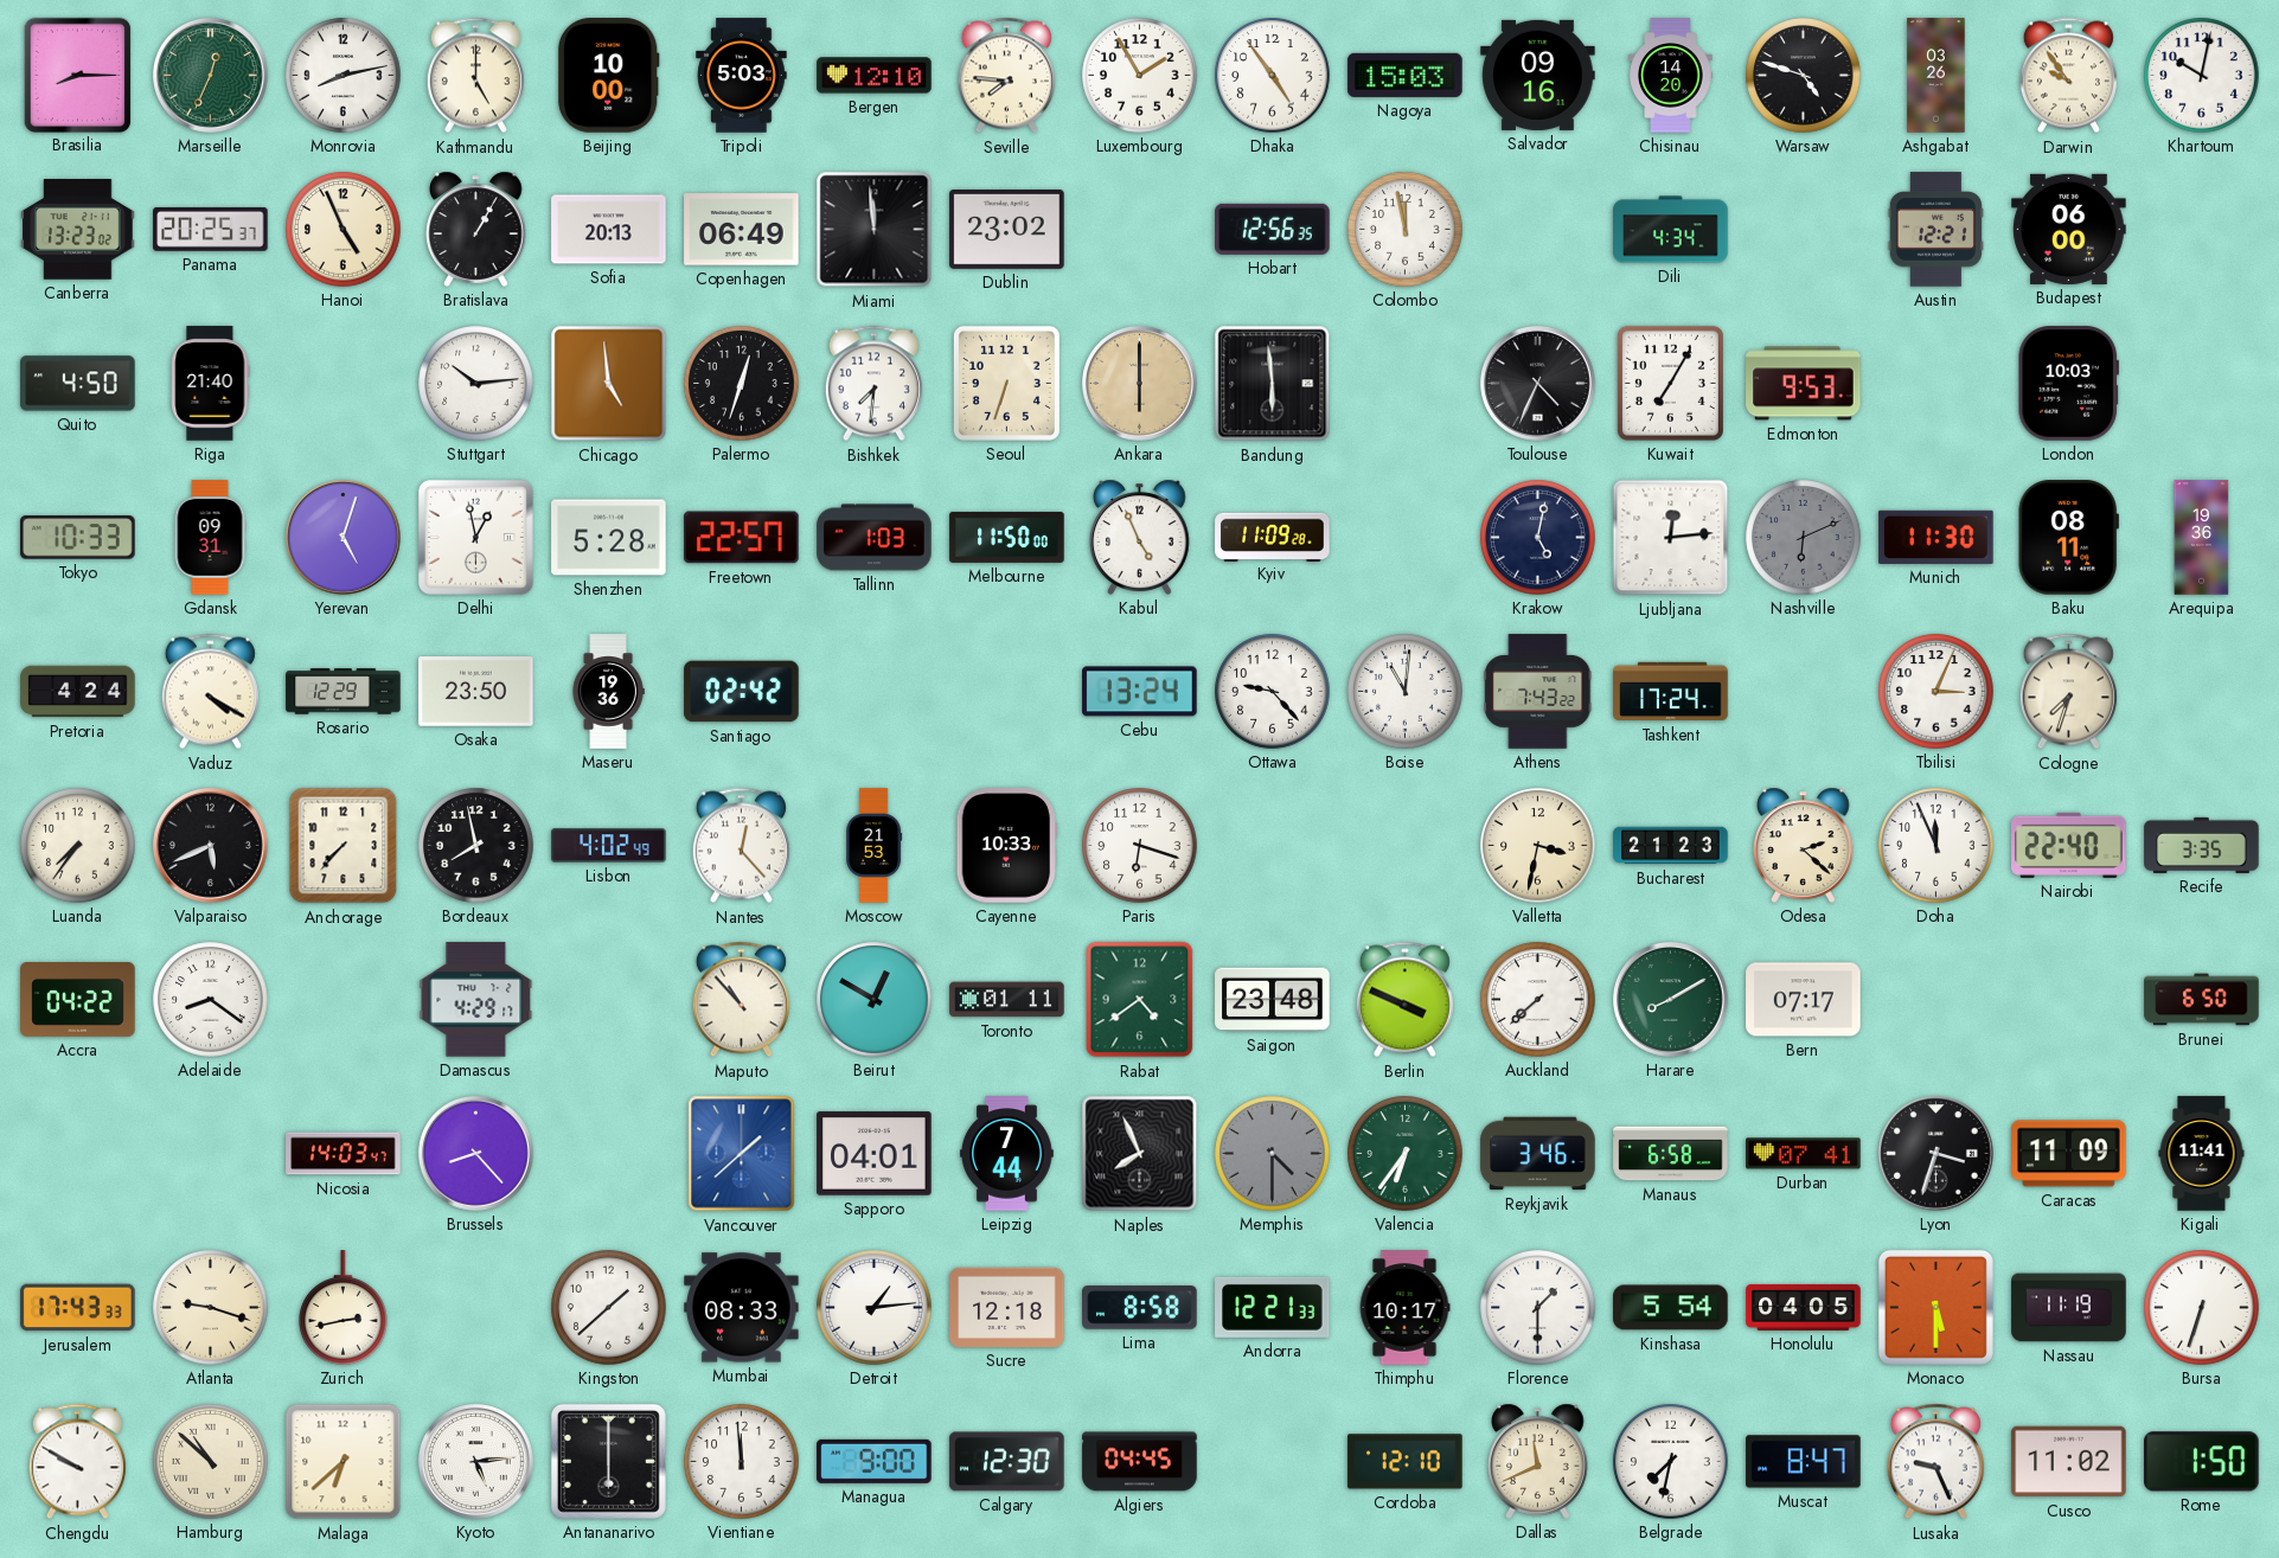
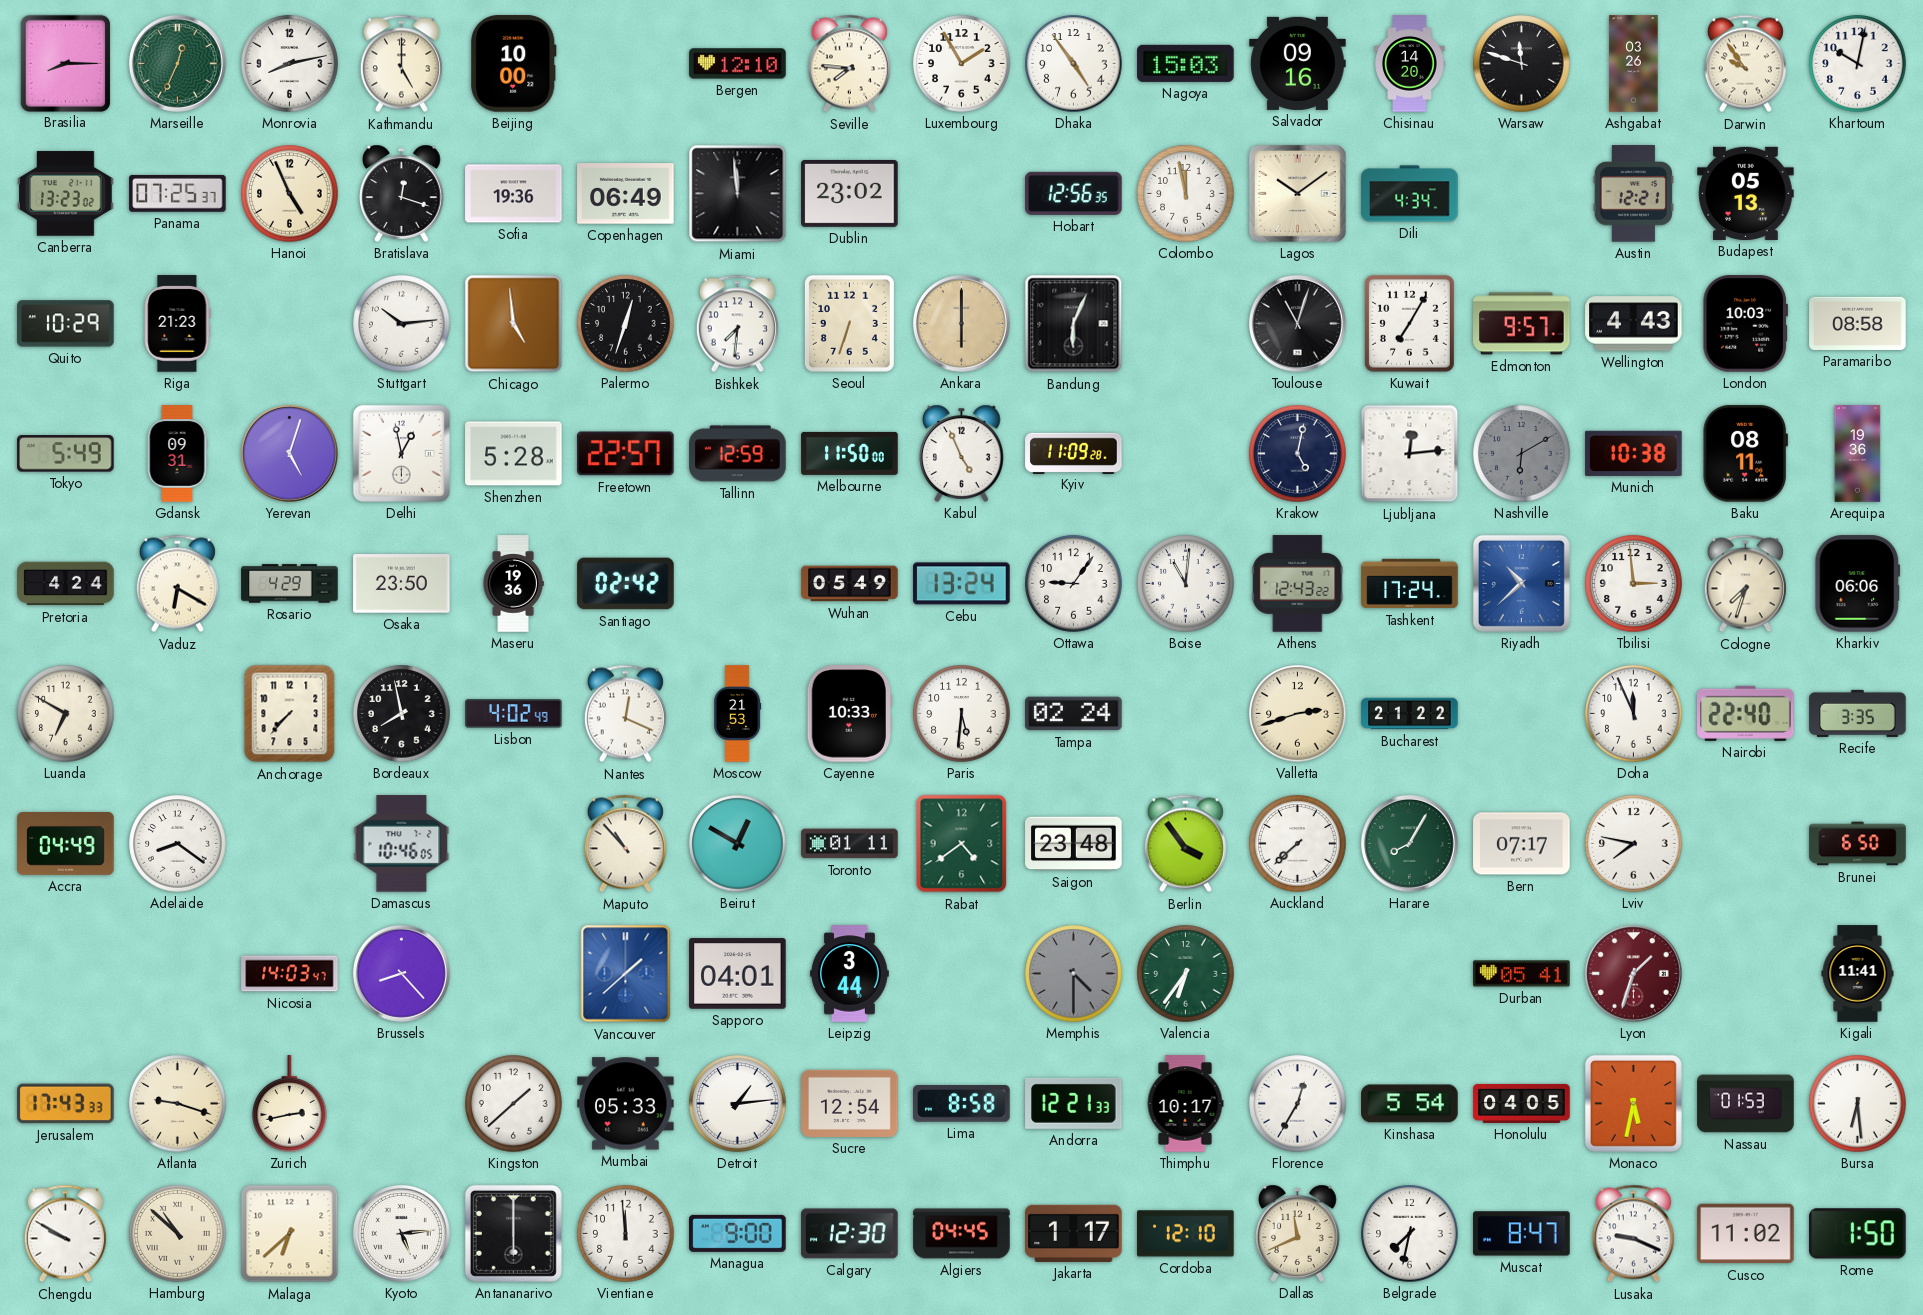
Tripoli: 5:03 -> none (742, 76)
Warsaw: 4:48 -> 11:48 (1522, 64)
Panama: 20:25 -> 07:25 (178, 193)
Bratislava: 1:05 -> 12:18 (402, 193)
Sofia: 20:13 -> 19:36 (514, 194)
Lagos: none -> 10:09 (1297, 193)
Budapest: 06:00 -> 05:13 (1746, 193)
Quito: 4:50 -> 10:29 (66, 324)
Riga: 21:40 -> 21:23 (178, 324)
Bandung: 5:59 -> 6:04 (1074, 324)
Toulouse: 4:34 -> 11:03 (1297, 323)
Edmonton: 9:53 -> 9:57 (1522, 324)
Wellington: none -> 4:43 (1634, 324)
Paramaribo: none -> 08:58 (1858, 323)
Tokyo: 10:33 -> 5:49 (66, 454)
Tallinn: 1:03 -> 12:59 (738, 454)
Nashville: 6:11 -> 6:10 (1522, 454)
Munich: 11:30 -> 10:38 (1634, 453)
Vaduz: 4:20 -> 6:20 (177, 584)
Rosario: 12:29 -> 4:29 (290, 584)
Wuhan: none -> 05:49 (850, 584)
Ottawa: 9:23 -> 9:06 (1074, 584)
Athens: 7:43 -> 12:43 (1298, 584)
Riyadh: none -> 10:38 (1521, 583)
Tbilisi: 3:04 -> 2:59 (1634, 584)
Kharkiv: none -> 06:06 (1858, 584)
Luanda: 7:36 -> 6:50 (66, 714)
Valparaiso: 5:41 -> none (210, 845)
Nantes: 12:23 -> 12:19 (625, 714)
Paris: 6:18 -> 5:31 (962, 714)
Tampa: none -> 02:24 (1074, 714)
Valletta: 3:32 -> 2:42 (1298, 714)
Bucharest: 21:23 -> 21:22 (1410, 714)
Odesa: 2:22 -> none (1804, 845)
Accra: 04:22 -> 04:49 (66, 844)
Damascus: 4:29 -> 10:46 (402, 844)
Berlin: 3:49 -> 3:54 (1185, 844)
Harare: 8:10 -> 8:05 (1409, 843)
Lviv: none -> 7:47 (1634, 844)
Leipzig: 7:44 -> 3:44 (849, 974)
Naples: 7:56 -> none (1140, 1154)
Reykjavik: 3:46 -> none (1538, 1154)
Manaus: 6:58 -> none (1671, 1154)
Durban: 07:41 -> 05:41 (1522, 974)
Lyon: 3:33 -> 1:33 (1633, 973)
Lyon dial: black -> burgundy (1633, 973)
Caracas: 11:09 -> none (2069, 1154)
Mumbai: 08:33 -> 05:33 (626, 1104)
Sucre: 12:18 -> 12:54 (850, 1103)
Florence: 1:30 -> 12:35 (1298, 1104)
Monaco: 5:30 -> 5:32 (1633, 1103)
Nassau: 11:19 -> 01:53 (1746, 1104)
Bursa: 6:33 -> 6:29 (1858, 1104)
Jakarta: none -> 1:17 (1074, 1233)
Lusaka: 9:26 -> 9:19 (1633, 1234)
